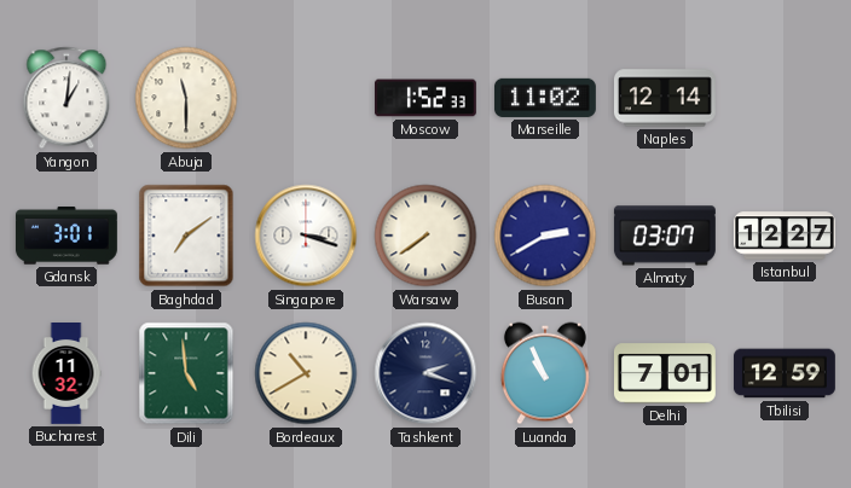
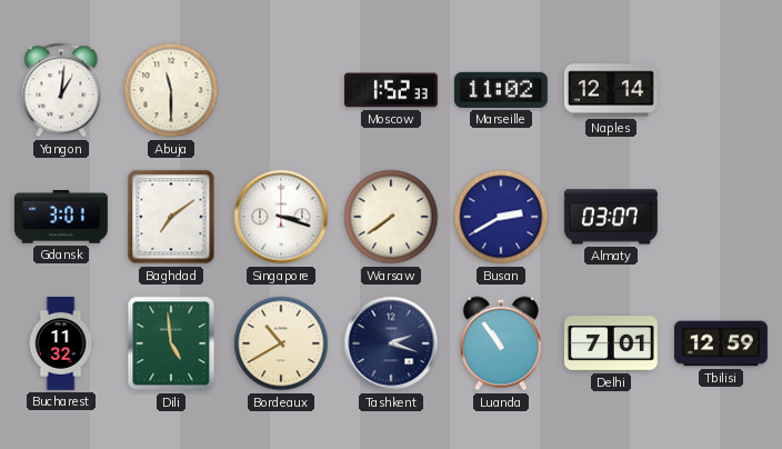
Istanbul: 12:27 -> none (785, 236)
Luanda: 10:56 -> 10:54 (501, 343)
